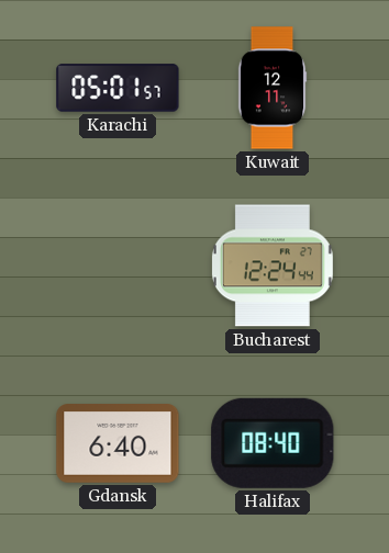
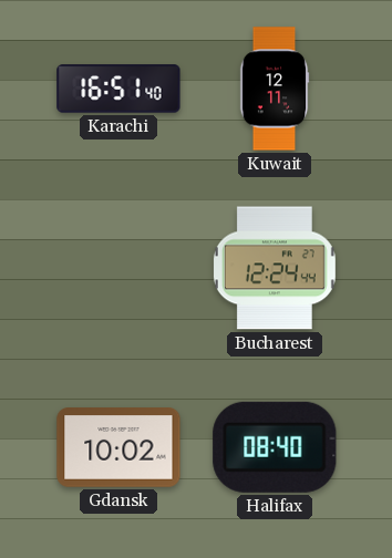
Karachi: 05:01 -> 16:51 (118, 89)
Gdansk: 6:40 -> 10:02 (118, 447)
